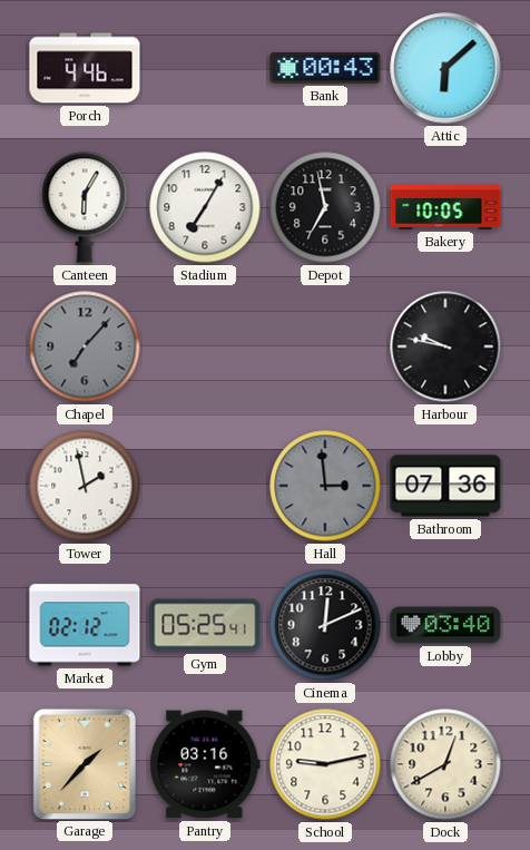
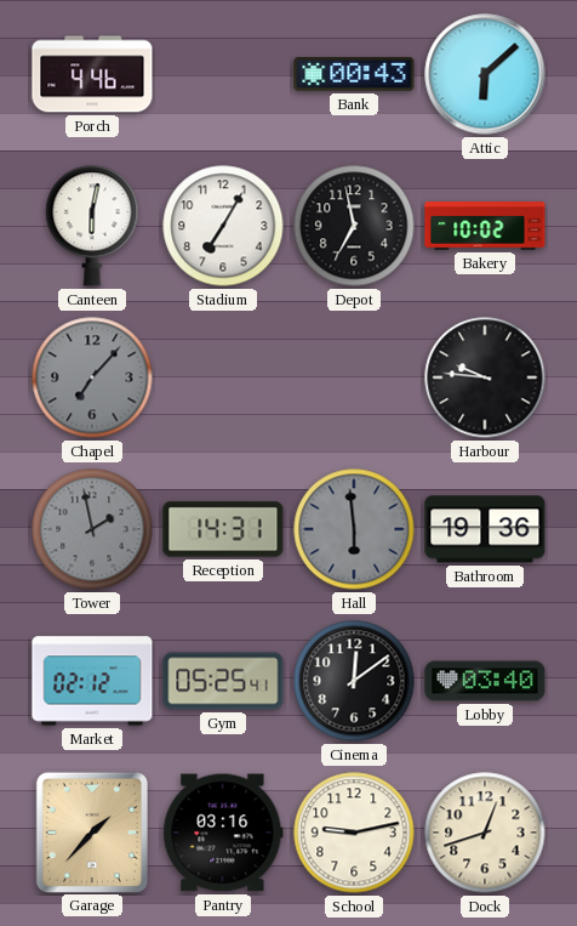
Canteen: 6:05 -> 6:02 (92, 226)
Bakery: 10:05 -> 10:02 (485, 227)
Harbour: 9:47 -> 9:46 (485, 377)
Tower dial: white -> grey (92, 529)
Reception: none -> 14:31 (223, 529)
Hall: 2:59 -> 5:59 (354, 529)
Bathroom: 07:36 -> 19:36 (485, 529)
Cinema: 12:11 -> 12:09 (354, 681)
Dock: 12:40 -> 12:42 (485, 833)
